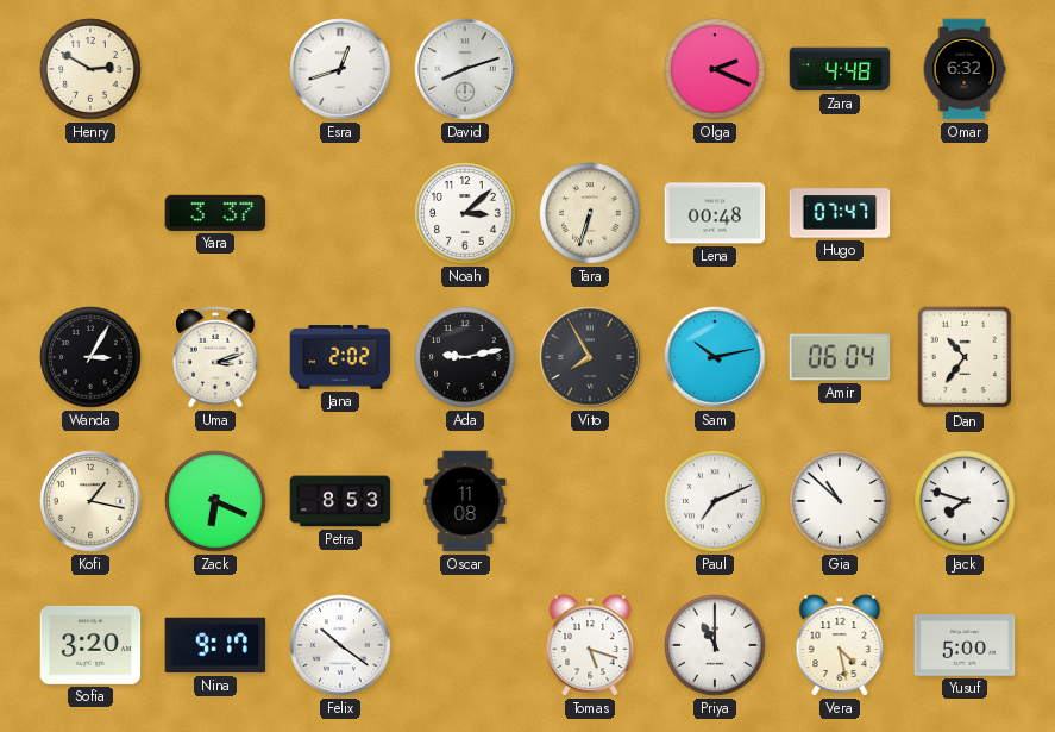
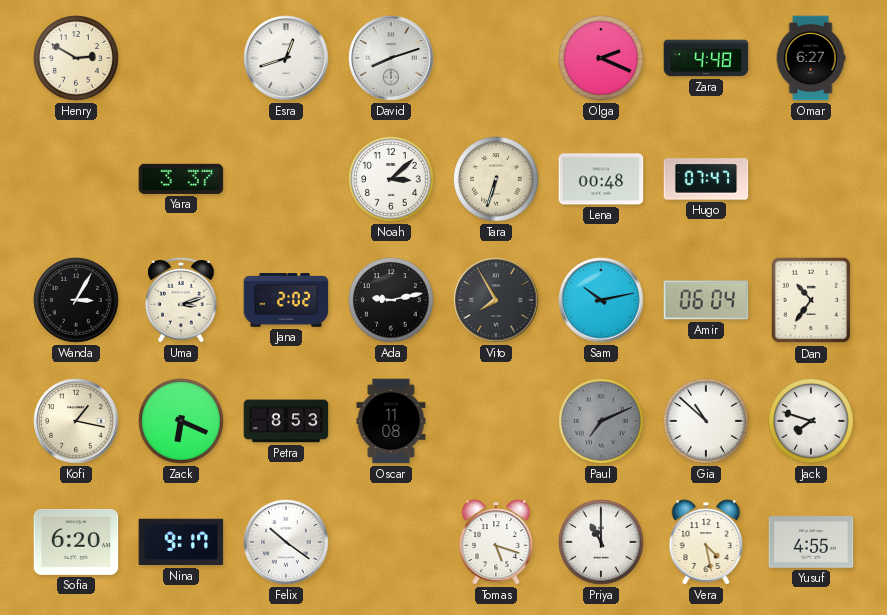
Omar: 6:32 -> 6:27 (811, 58)
Paul dial: white -> grey (601, 421)
Sofia: 3:20 -> 6:20 (76, 542)
Yusuf: 5:00 -> 4:55 (811, 542)
